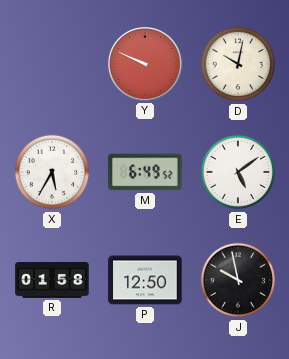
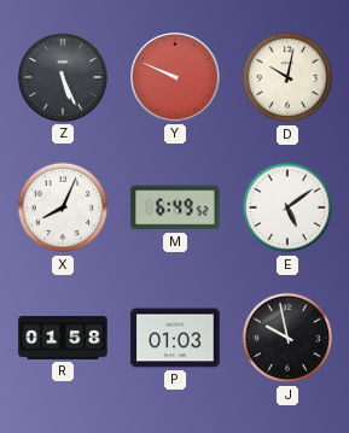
Z: none -> 5:26 (64, 78)
X: 5:35 -> 8:04 (63, 207)
P: 12:50 -> 01:03 (175, 338)
